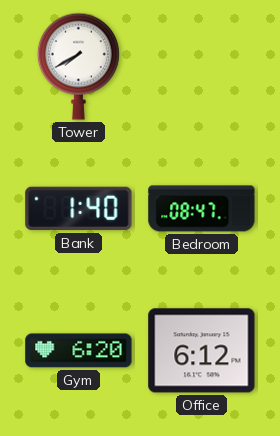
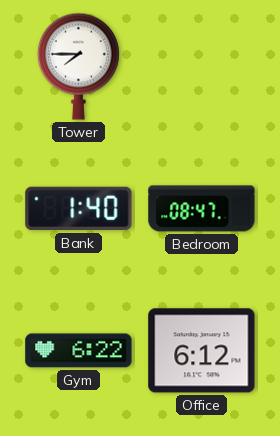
Tower: 7:40 -> 7:45 (78, 66)
Gym: 6:20 -> 6:22 (79, 351)
